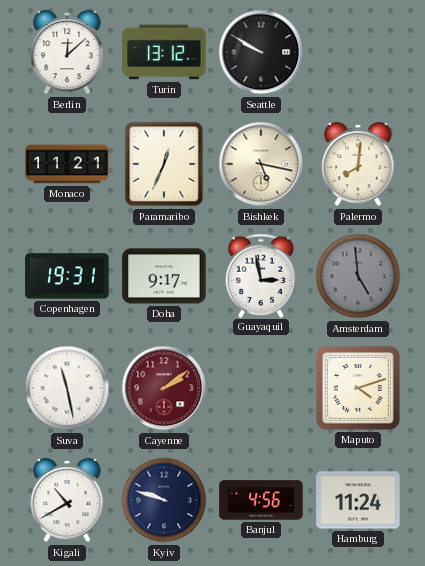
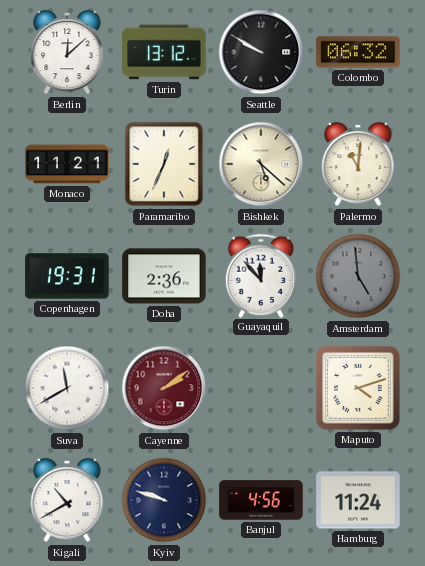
Colombo: none -> 06:32 (358, 52)
Bishkek: 5:17 -> 5:22 (261, 164)
Palermo: 8:01 -> 11:01 (358, 164)
Doha: 9:17 -> 2:36 (164, 276)
Guayaquil: 2:58 -> 11:53 (261, 275)
Suva: 11:28 -> 11:40 (67, 388)
